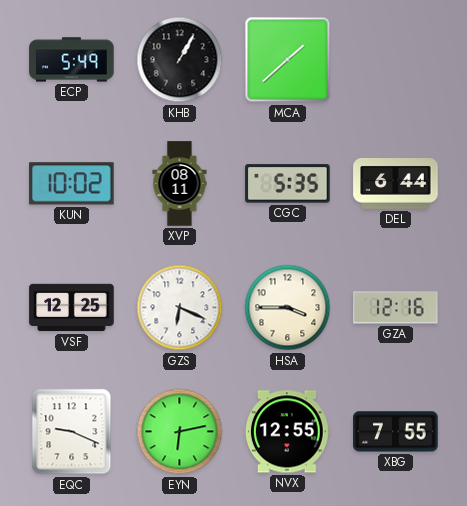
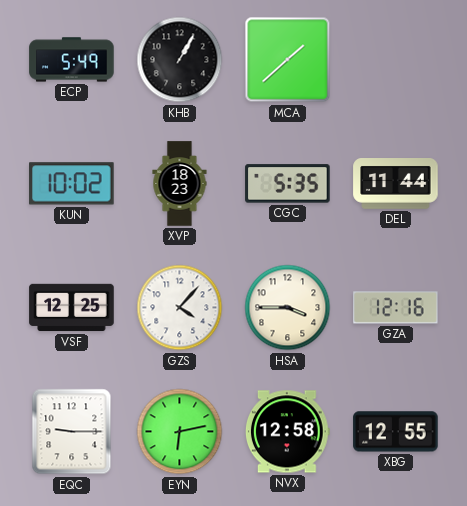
XVP: 08:11 -> 18:23 (180, 184)
DEL: 6:44 -> 11:44 (396, 184)
GZS: 6:19 -> 4:07 (180, 308)
EQC: 9:19 -> 9:15 (72, 432)
NVX: 12:55 -> 12:58 (287, 432)
XBG: 7:55 -> 12:55 (396, 432)
